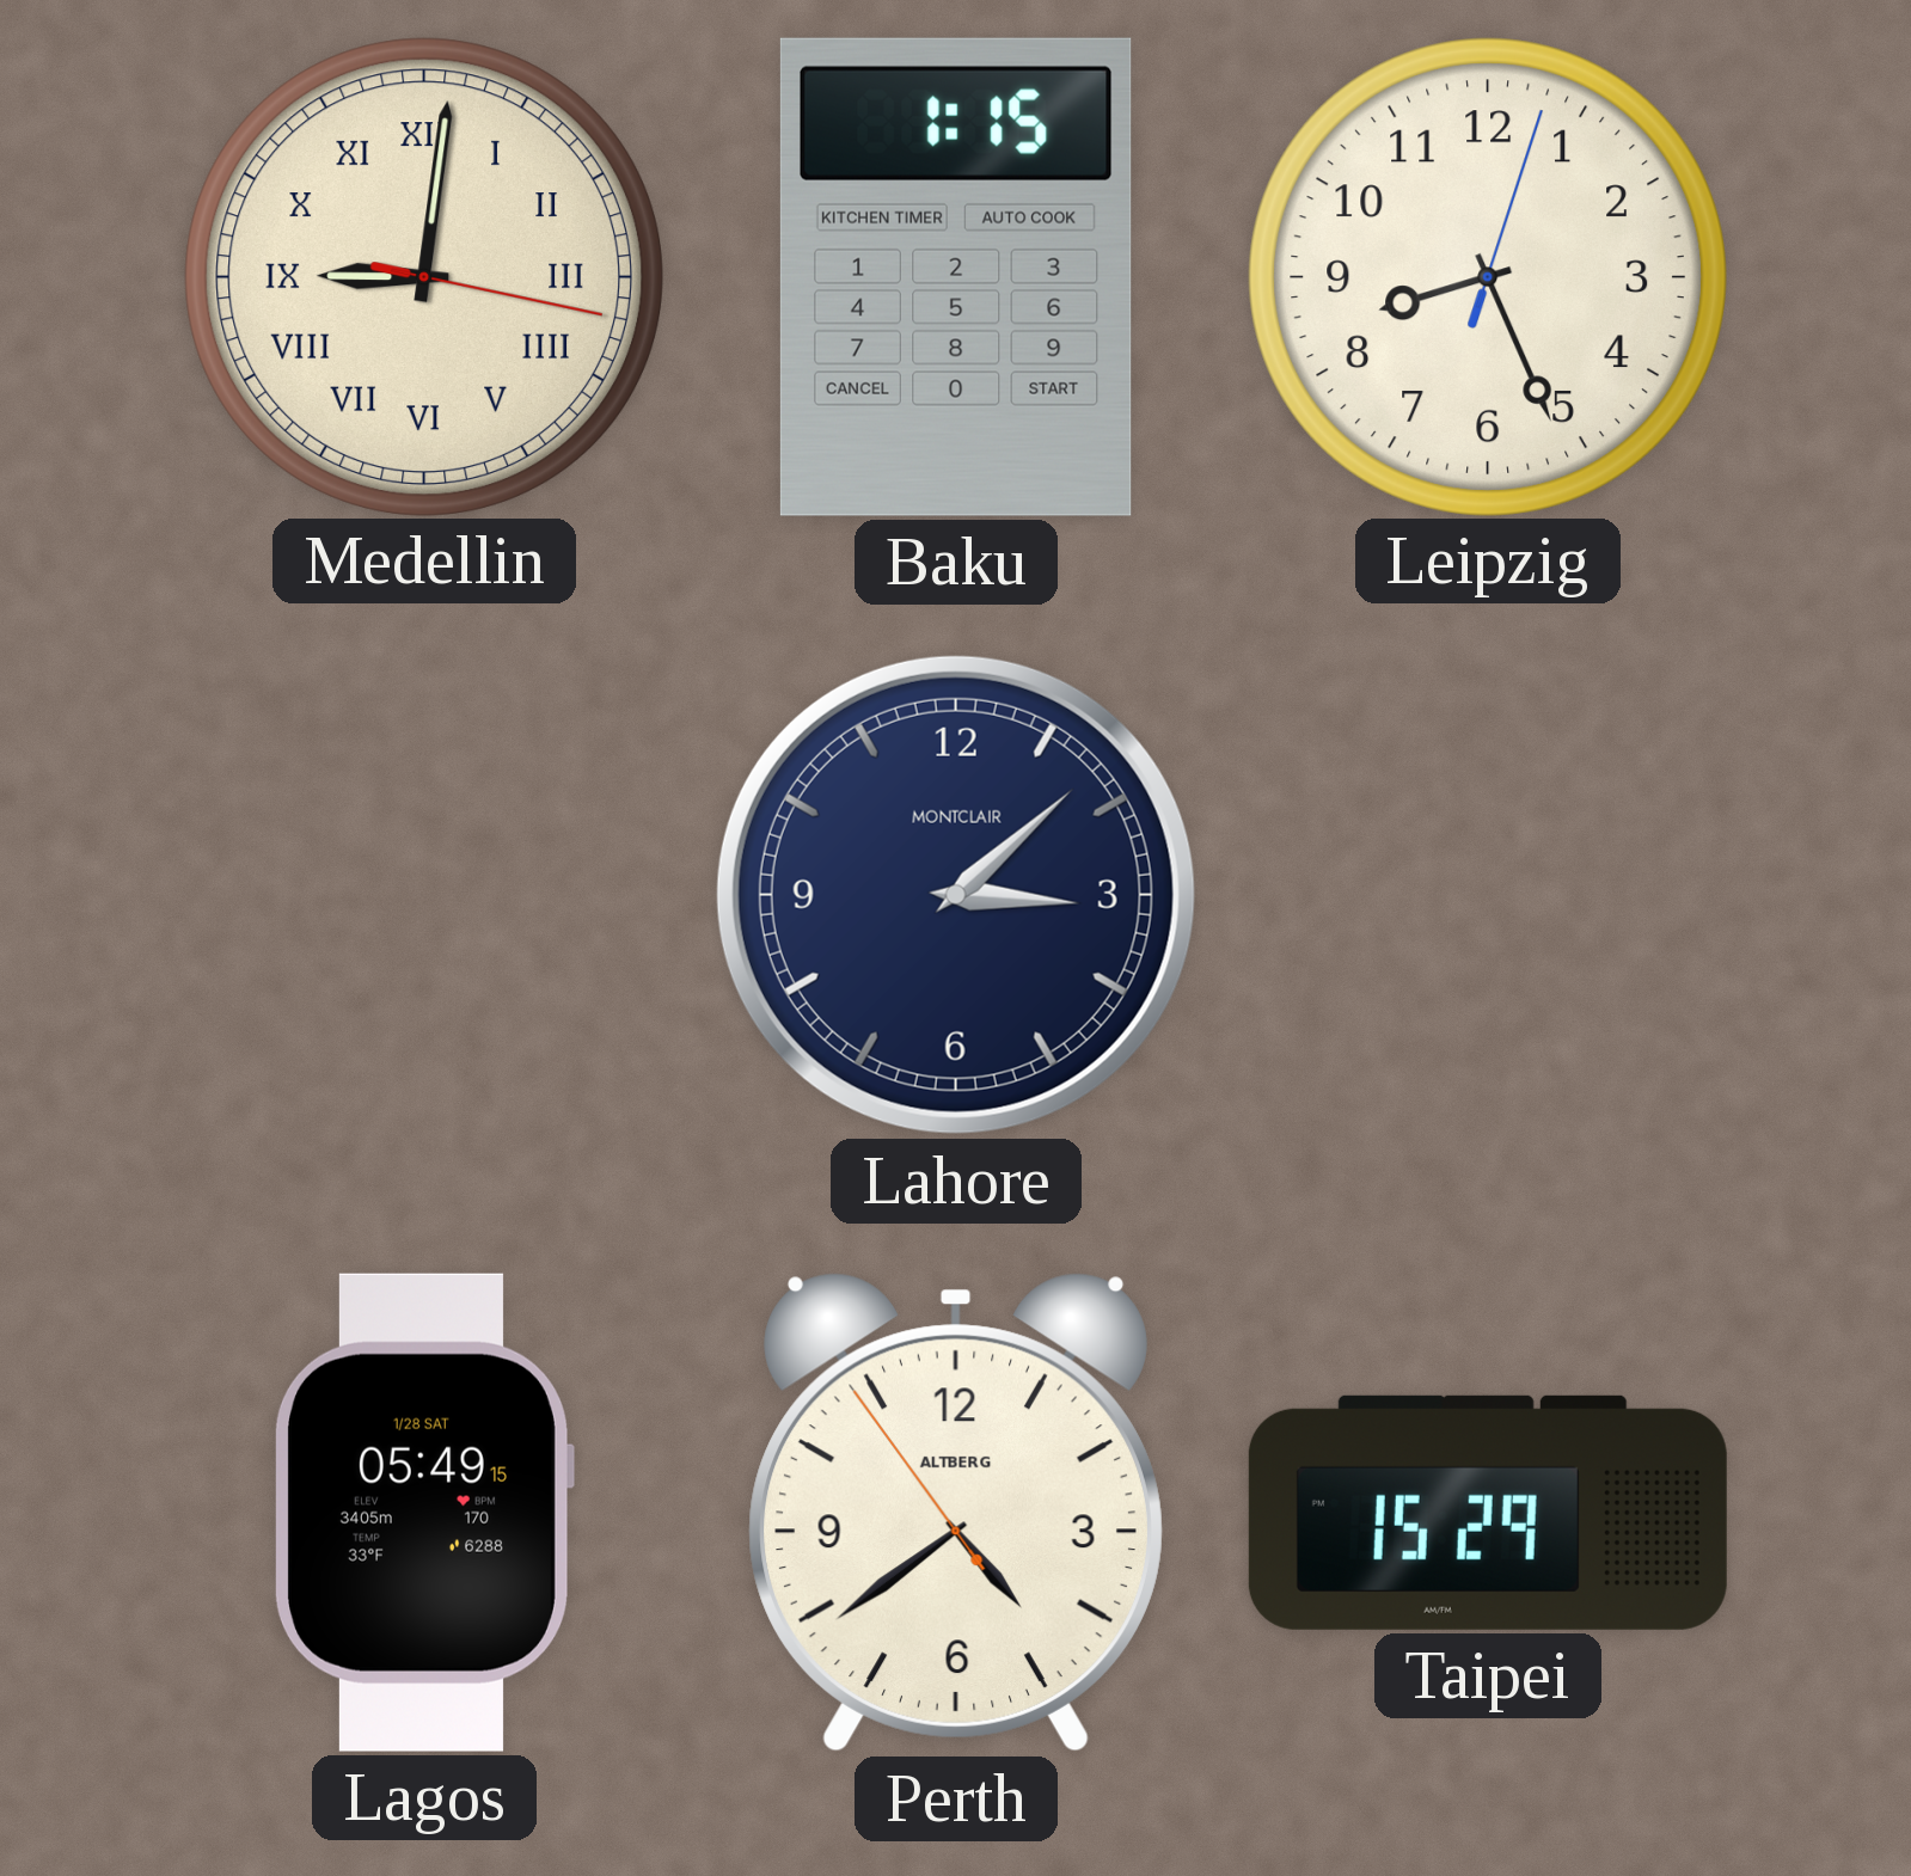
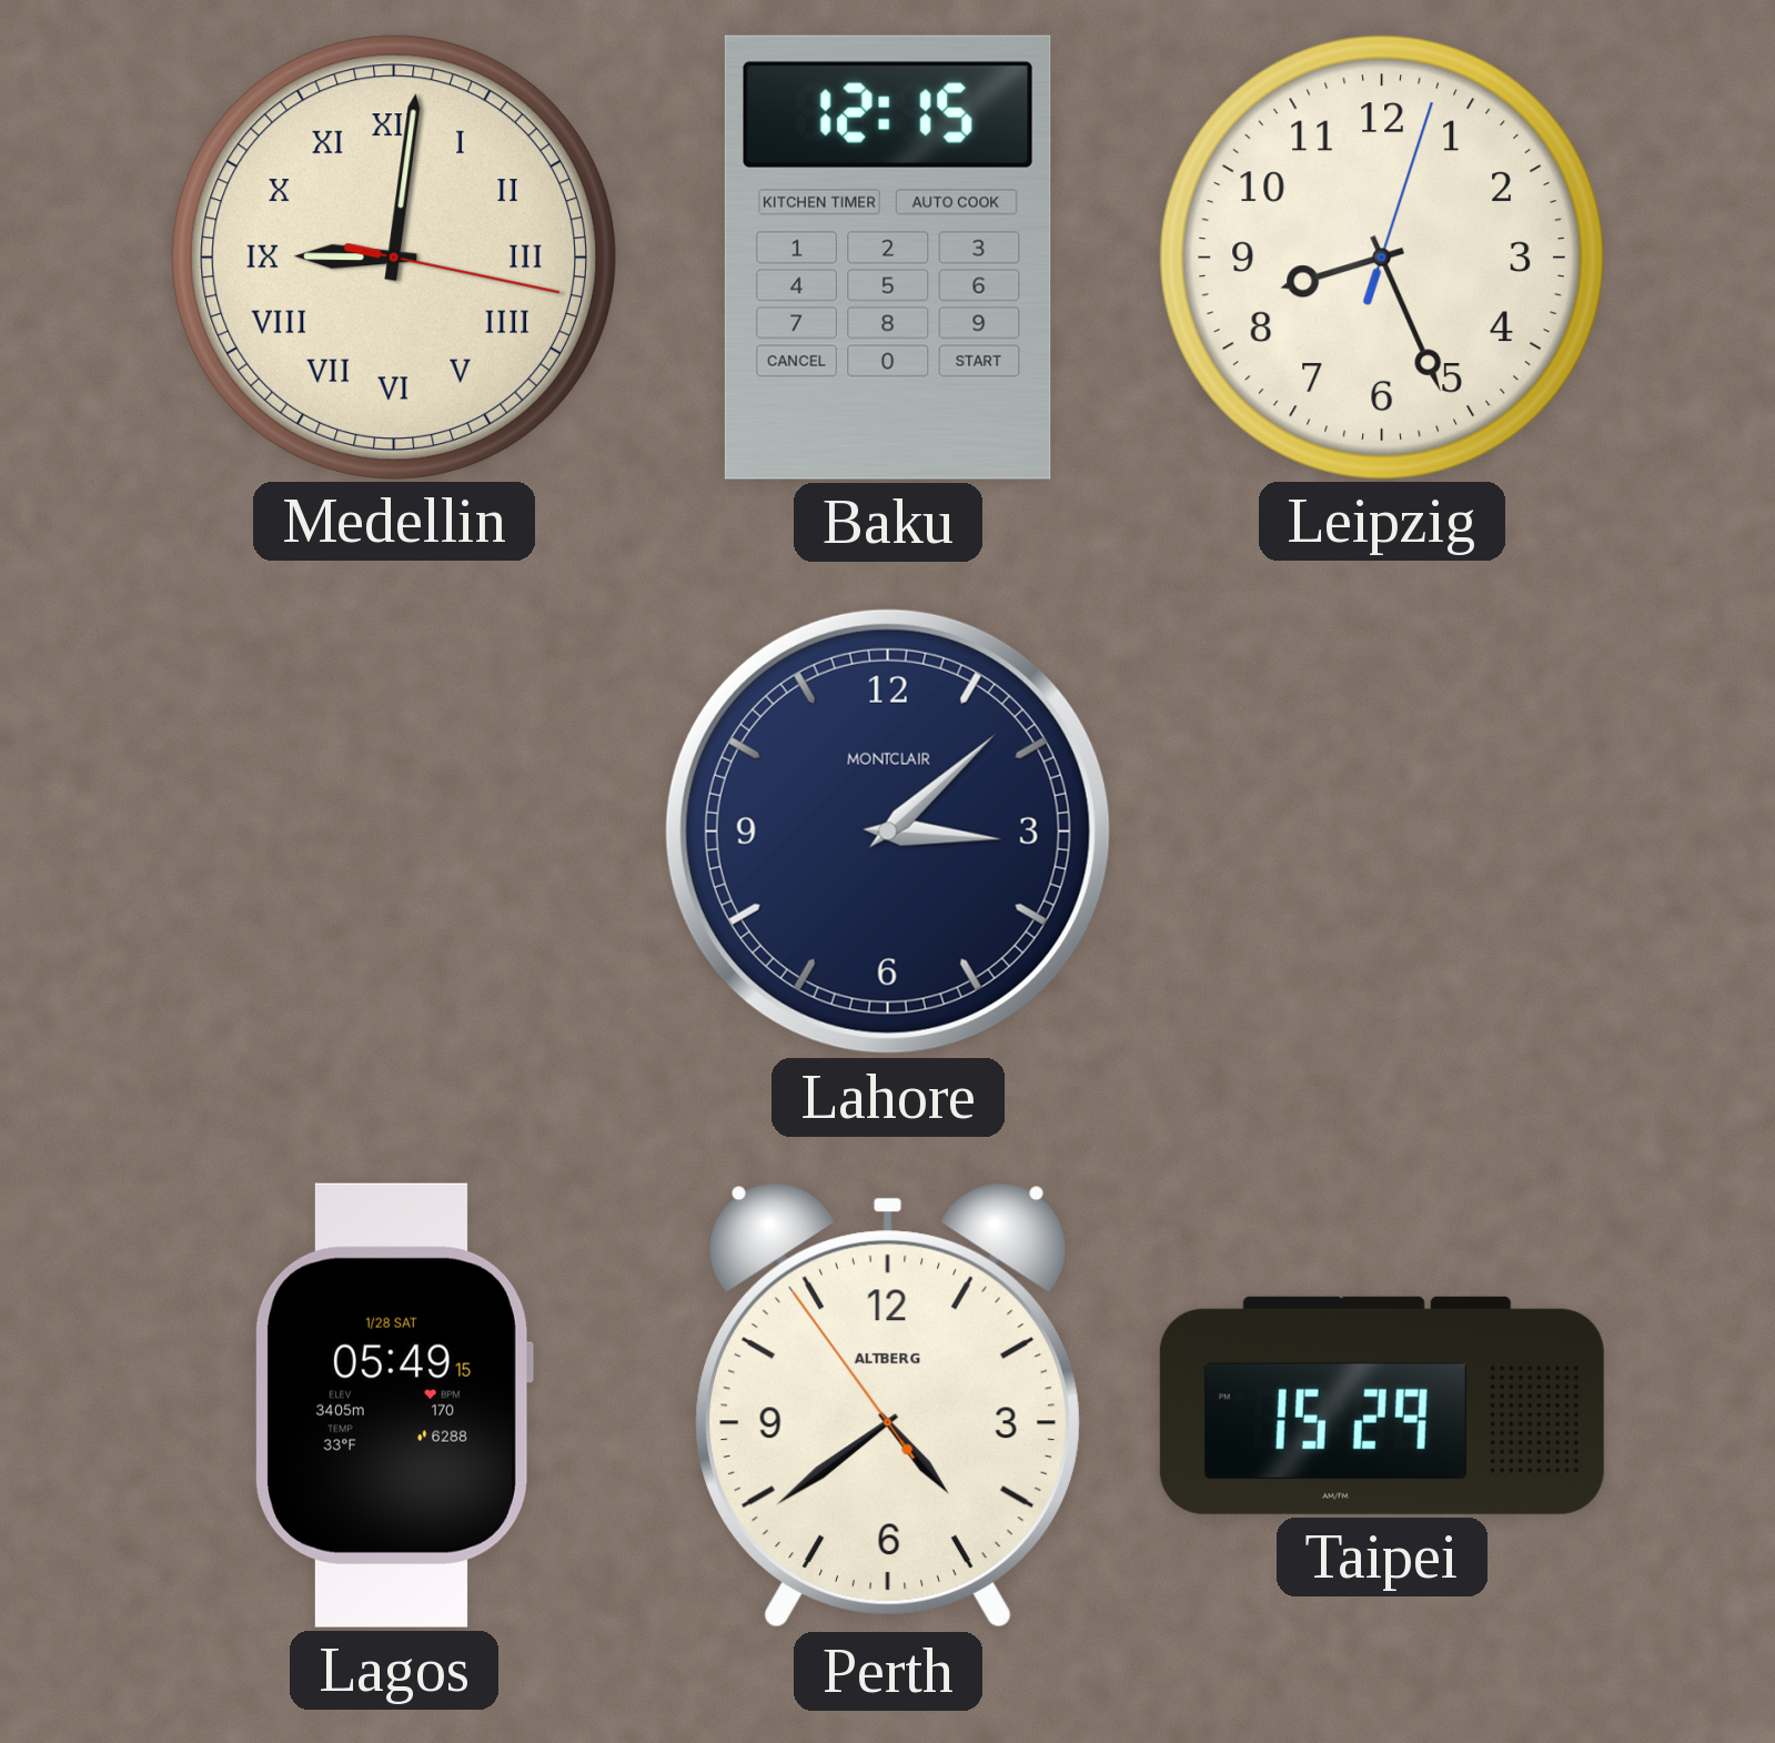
Baku: 1:15 -> 12:15 (888, 258)
